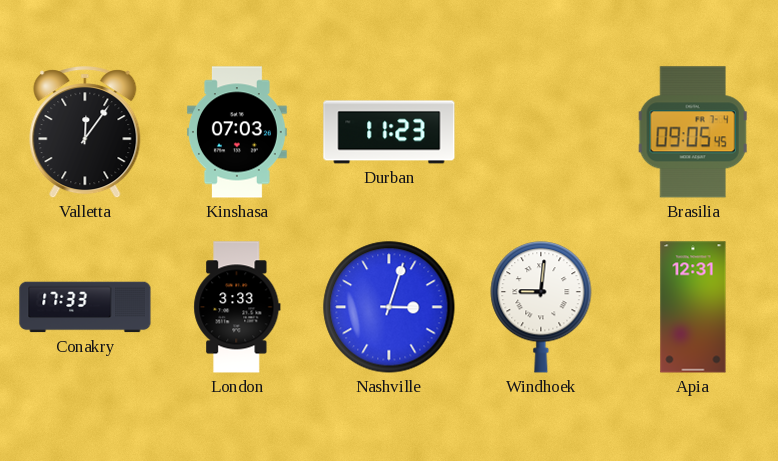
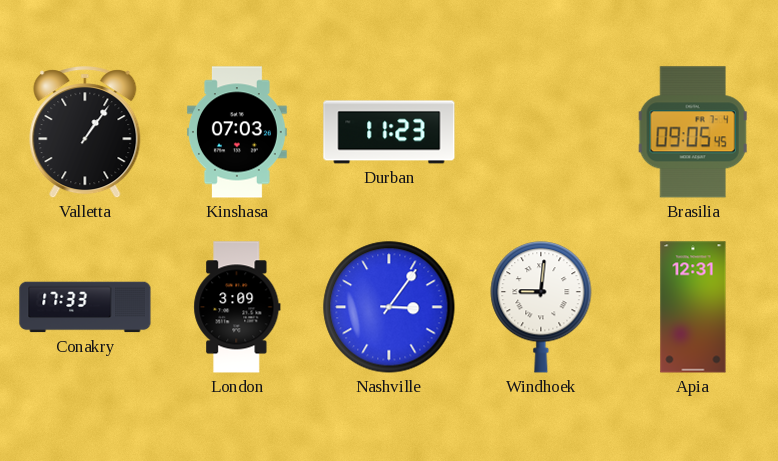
Valletta: 12:06 -> 1:06 (85, 133)
London: 3:33 -> 3:09 (237, 307)
Nashville: 3:03 -> 3:06 (389, 307)
